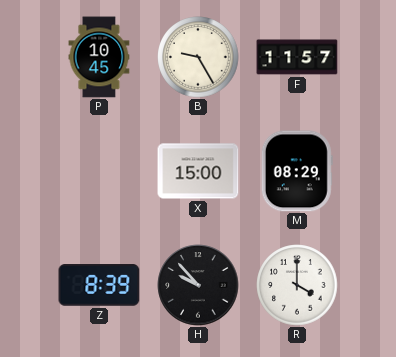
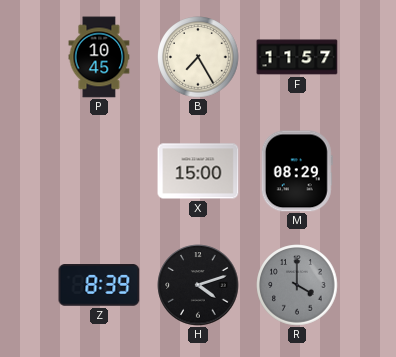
B: 9:25 -> 7:25 (198, 57)
H: 9:53 -> 4:12 (198, 285)
R dial: white -> grey (297, 285)
